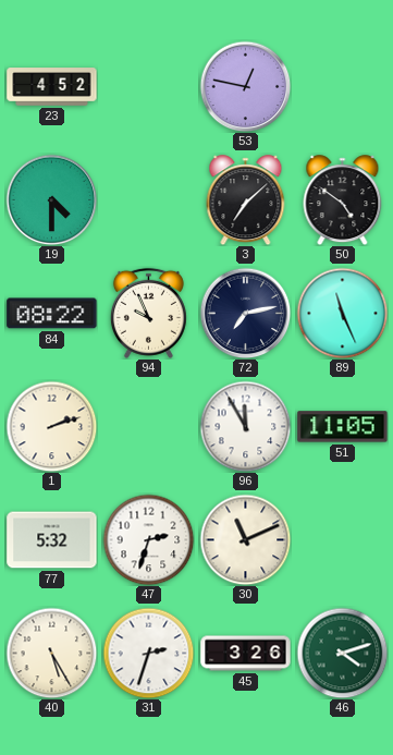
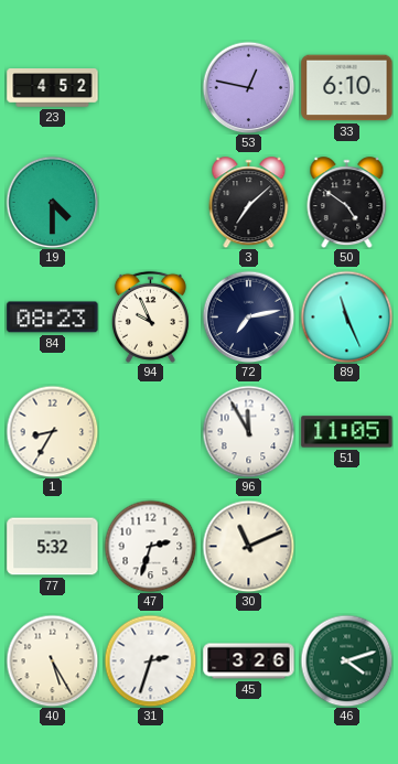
33: none -> 6:10 (347, 88)
84: 08:22 -> 08:23 (53, 318)
1: 2:12 -> 8:35 (52, 431)
